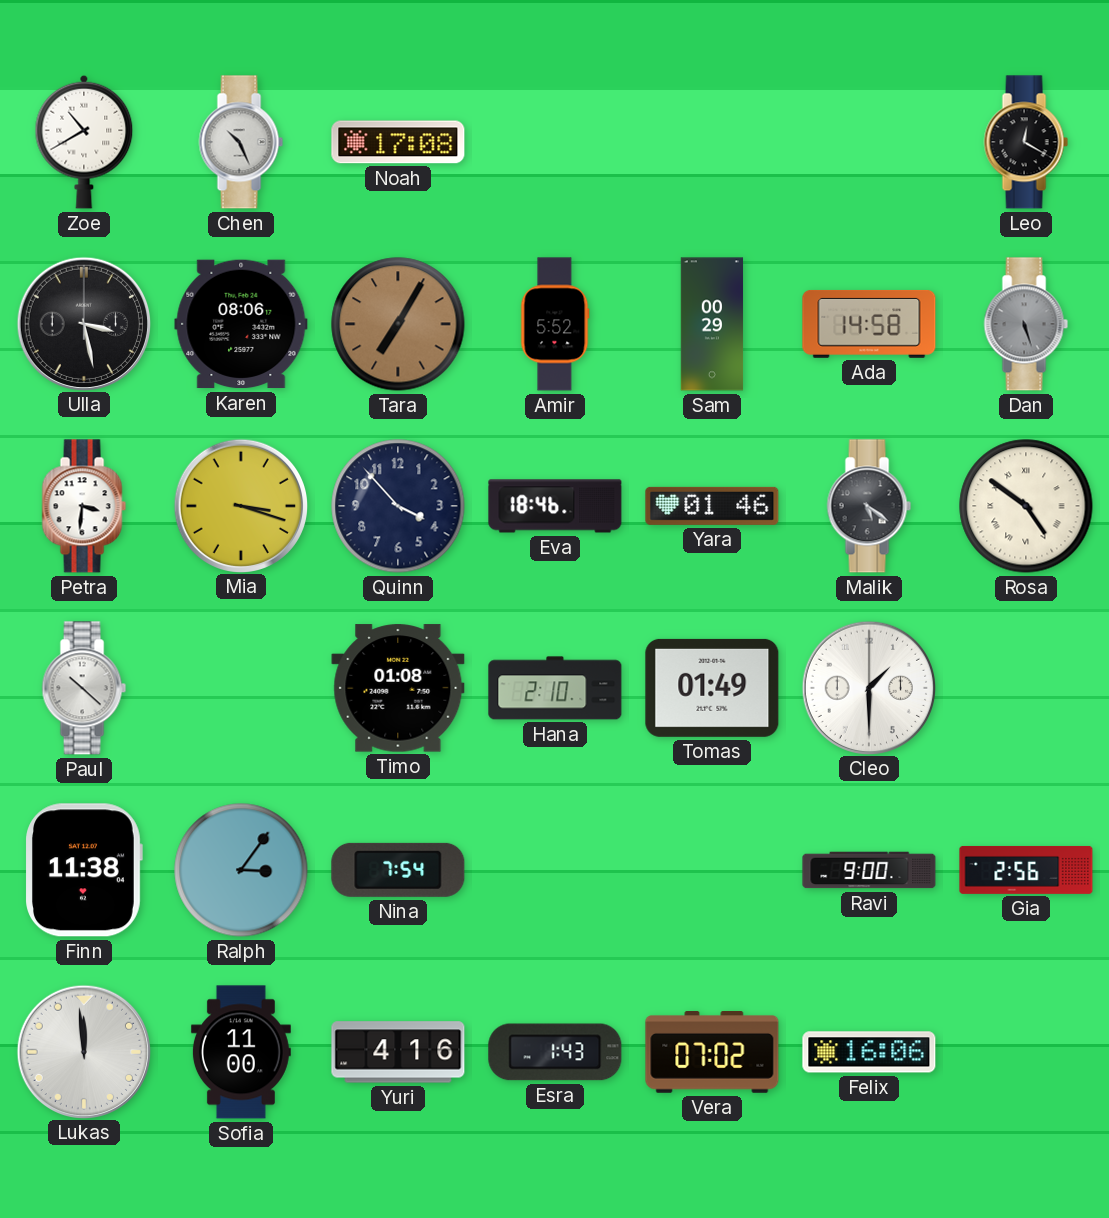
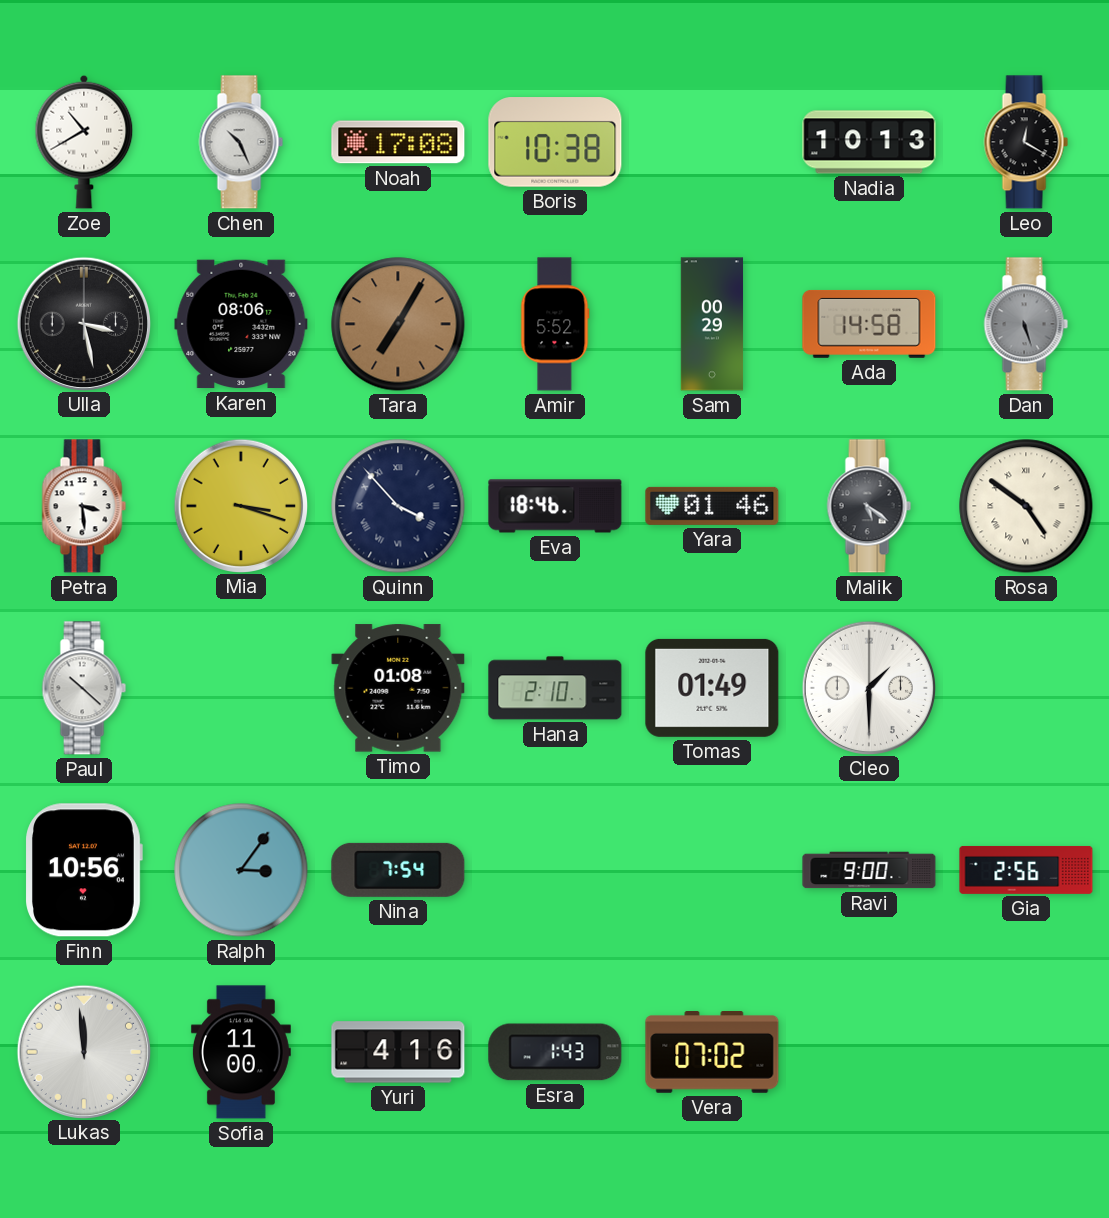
Boris: none -> 10:38 (555, 142)
Nadia: none -> 10:13 (869, 142)
Petra: 3:31 -> 3:29 (84, 506)
Quinn numerals: Arabic -> Roman (398, 506)
Finn: 11:38 -> 10:56 (84, 870)
Felix: 16:06 -> none (869, 1052)
